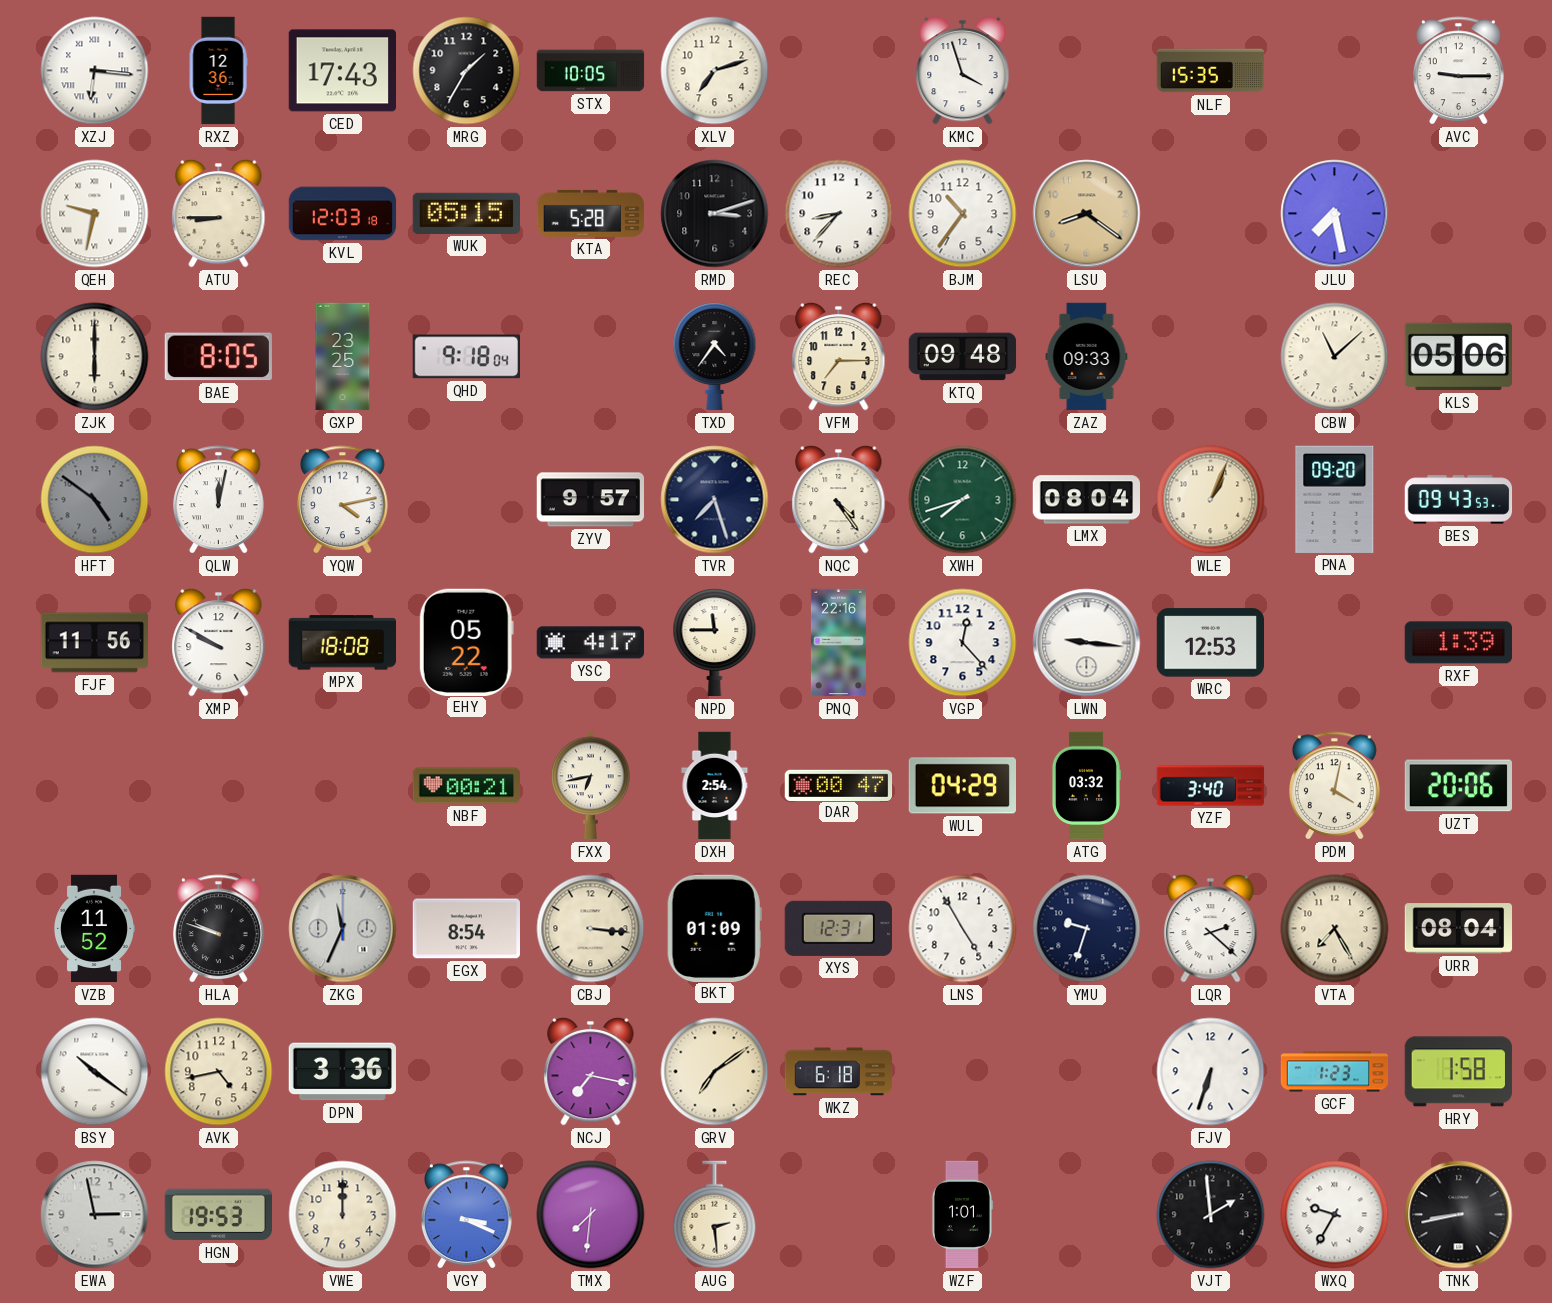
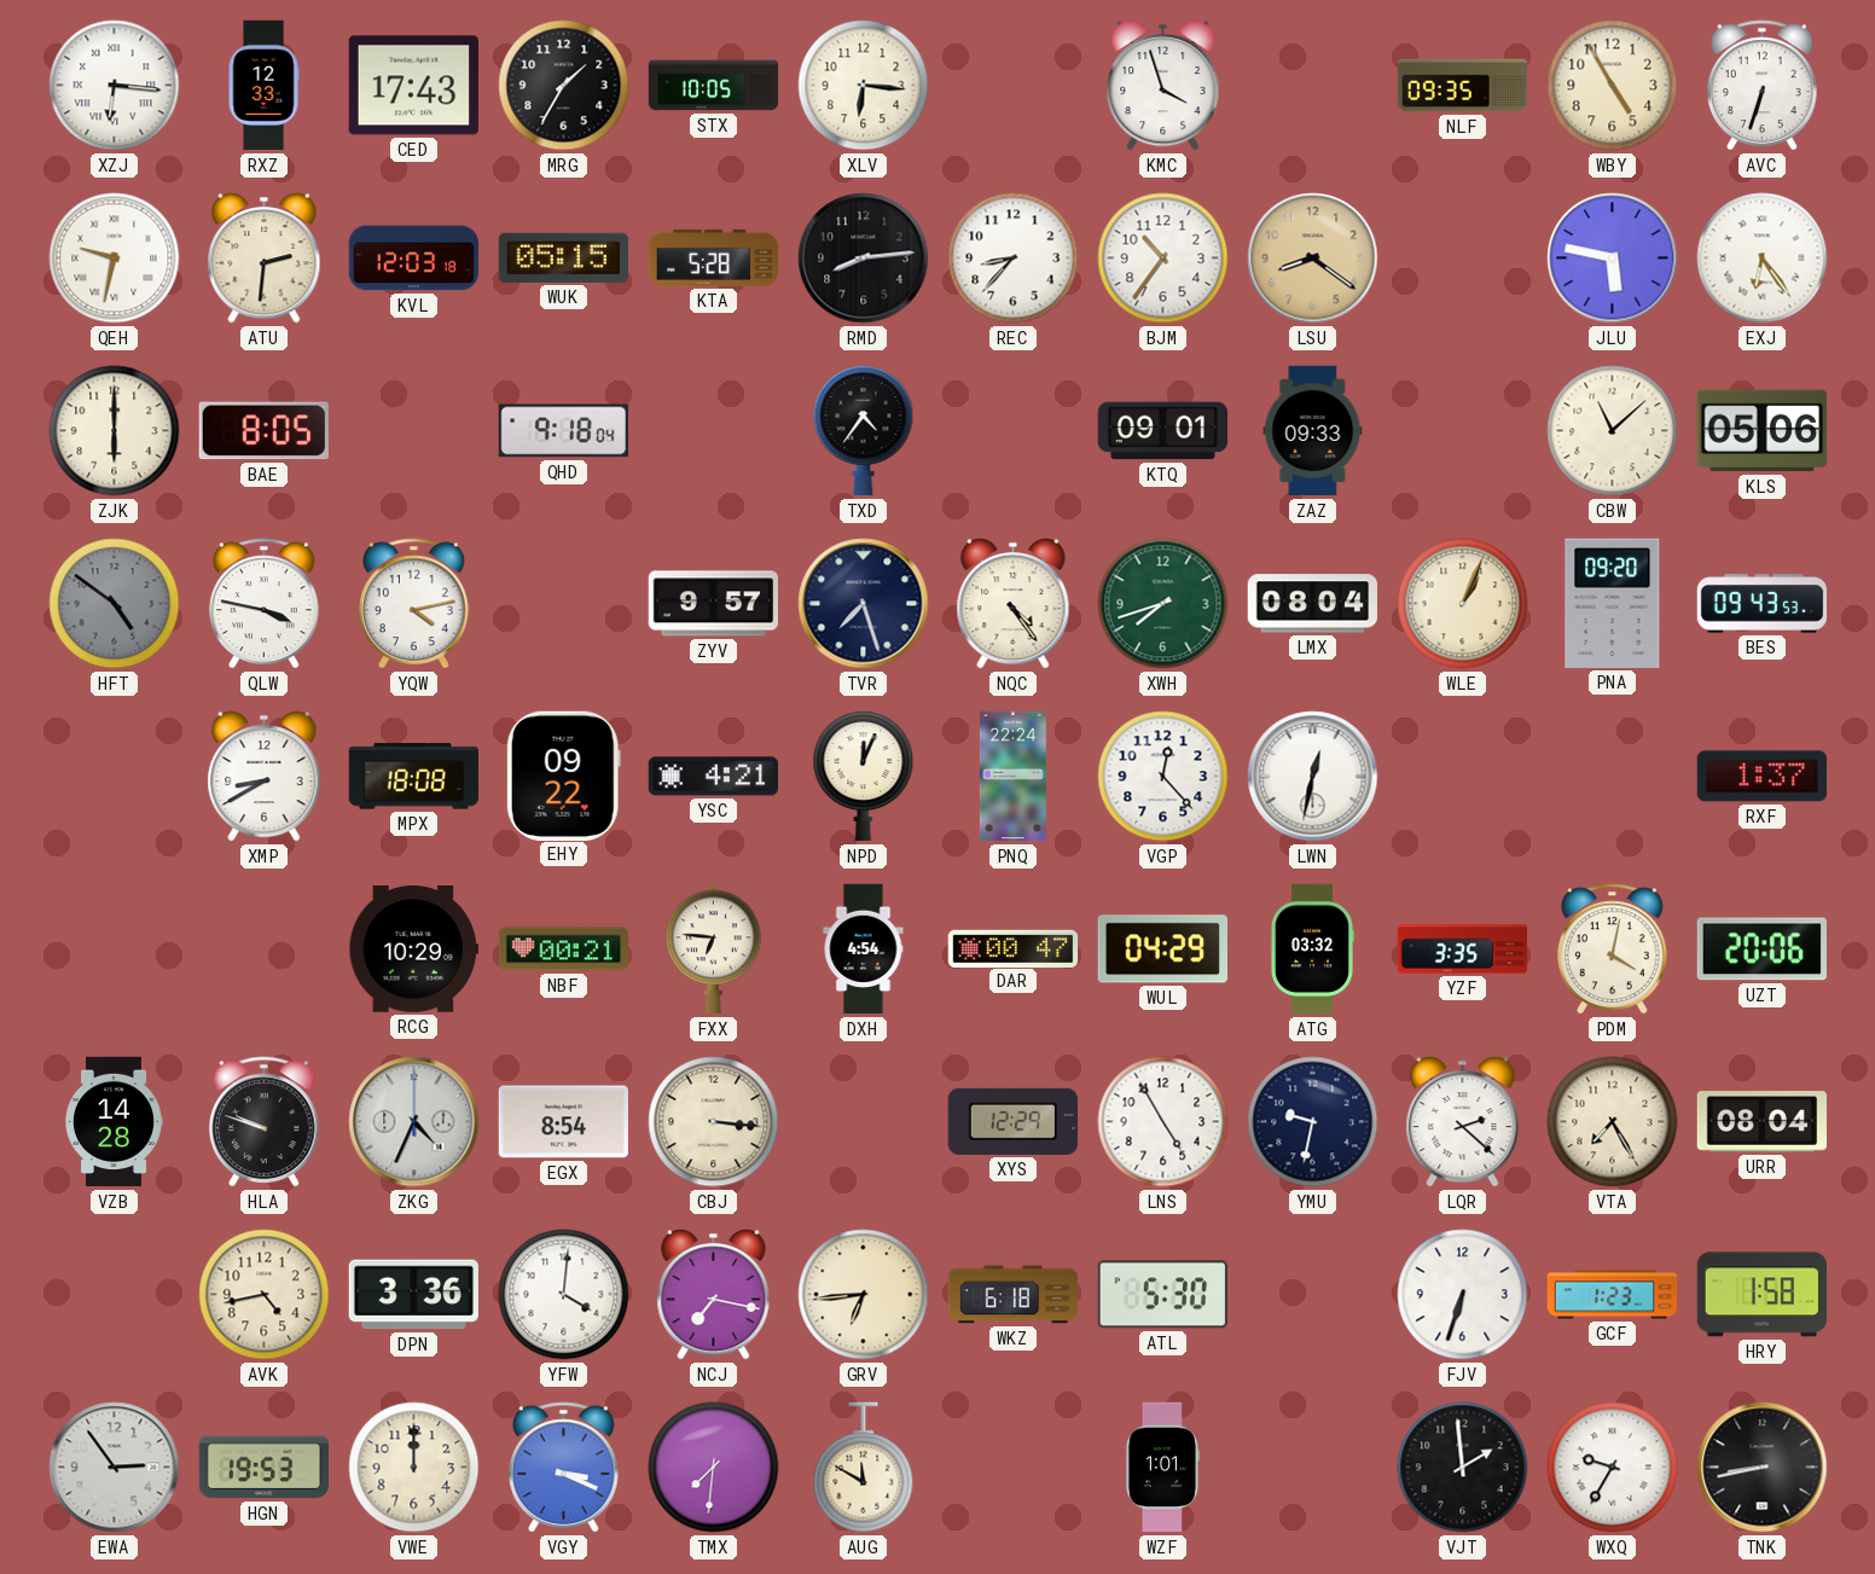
RXZ: 12:36 -> 12:33 (263, 86)
XLV: 7:12 -> 6:16 (864, 86)
NLF: 15:35 -> 09:35 (1463, 86)
WBY: none -> 4:55 (1613, 86)
AVC: 9:15 -> 6:33 (1763, 86)
ATU: 8:45 -> 2:31 (265, 257)
RMD: 3:12 -> 8:14 (864, 259)
JLU: 7:28 -> 5:47 (1613, 259)
EXJ: none -> 6:24 (1763, 259)
GXP: 23:25 -> none (343, 357)
VFM: 7:15 -> none (839, 356)
KTQ: 09:48 -> 09:01 (1163, 431)
QLW: 12:02 -> 3:47 (265, 604)
FJF: 11:56 -> none (95, 643)
XMP: 9:50 -> 8:40 (265, 776)
EHY: 05:22 -> 09:22 (563, 776)
YSC: 4:17 -> 4:21 (713, 777)
NPD: 11:45 -> 12:04 (864, 777)
PNQ: 22:16 -> 22:24 (1012, 777)
LWN: 9:16 -> 12:32 (1313, 777)
WRC: 12:53 -> none (1210, 643)
RXF: 1:39 -> 1:37 (1761, 777)
RCG: none -> 10:29 (414, 949)
FXX: 6:43 -> 6:46 (714, 949)
DXH: 2:54 -> 4:54 (864, 949)
YZF: 3:40 -> 3:35 (1463, 949)
VZB: 11:52 -> 14:28 (115, 1122)
ZKG: 11:34 -> 4:34 (414, 1122)
BKT: 01:09 -> none (714, 928)
XYS: 12:31 -> 12:29 (1012, 1121)
YMU: 9:33 -> 9:32 (1313, 1122)
BSY: 10:21 -> none (95, 1072)
YFW: none -> 4:01 (564, 1295)
GRV: 7:09 -> 6:44 (864, 1295)
ATL: none -> 5:30 (1162, 1295)
EWA: 2:58 -> 2:54 (115, 1468)
AUG: 2:29 -> 11:50 (864, 1468)
